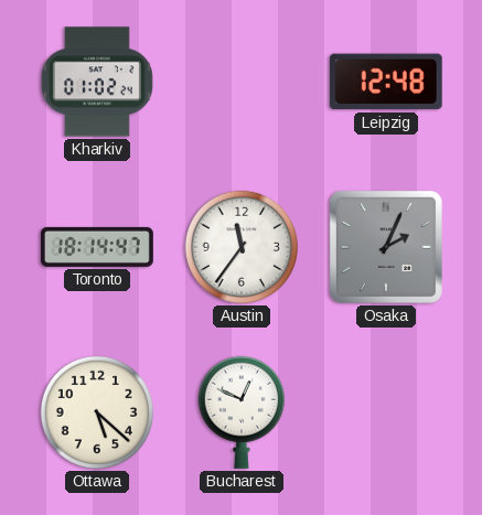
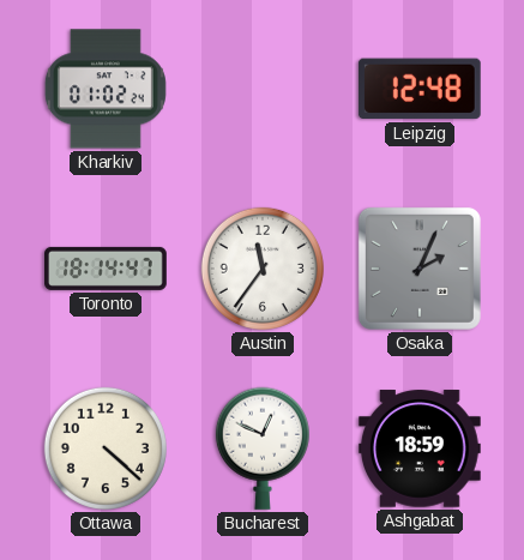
Ottawa: 5:22 -> 4:22 (106, 448)
Ashgabat: none -> 18:59 (420, 448)
